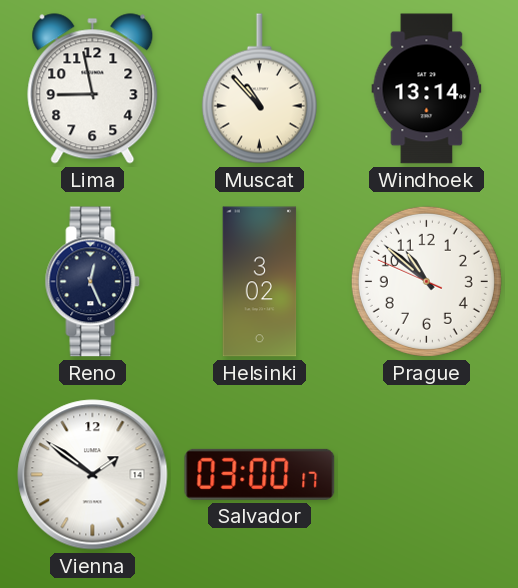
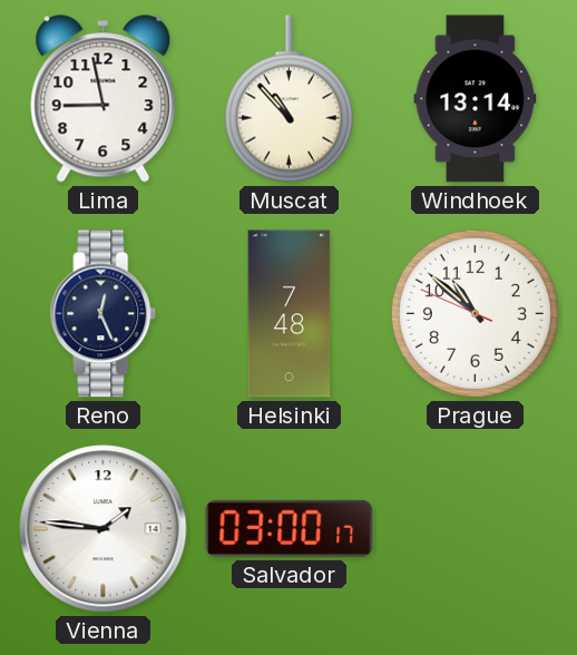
Helsinki: 3:02 -> 7:48 (290, 314)
Vienna: 1:51 -> 1:46 (104, 529)
